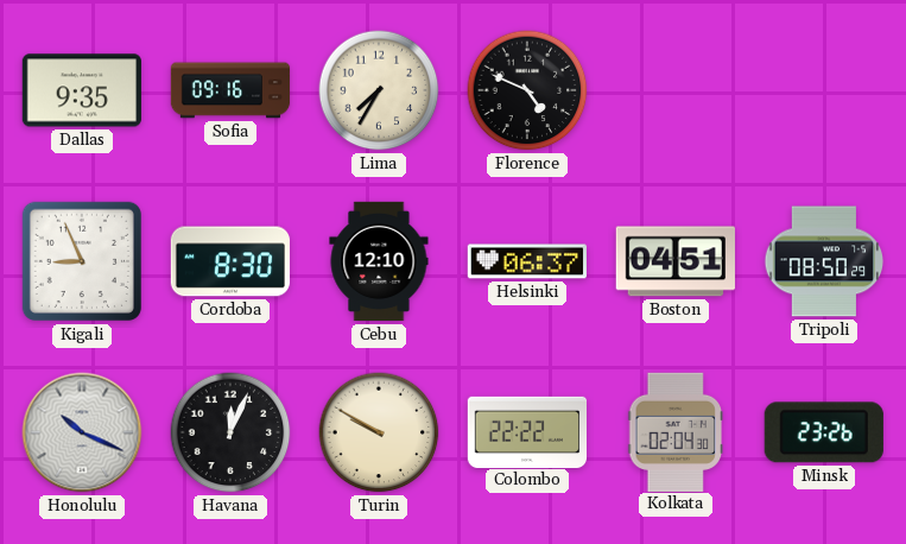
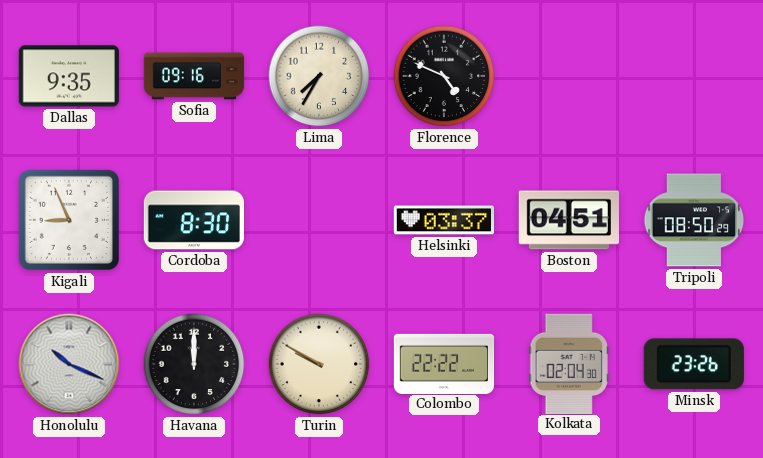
Cebu: 12:10 -> none (379, 261)
Helsinki: 06:37 -> 03:37 (443, 220)
Havana: 12:04 -> 12:00 (194, 364)
